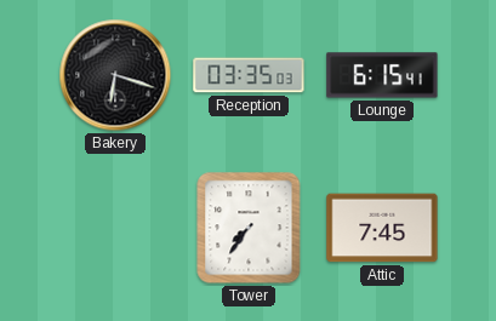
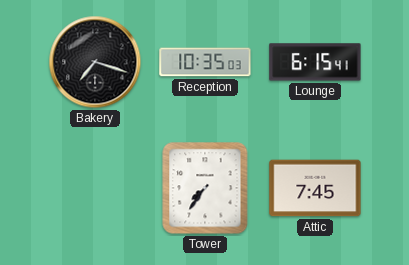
Bakery: 6:18 -> 7:18 (95, 62)
Reception: 03:35 -> 10:35 (205, 62)
